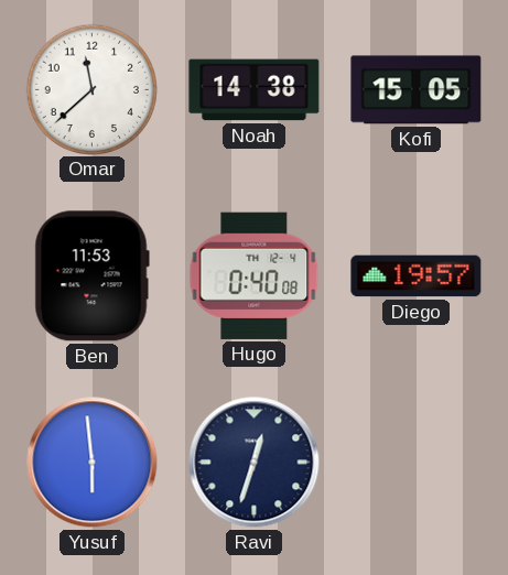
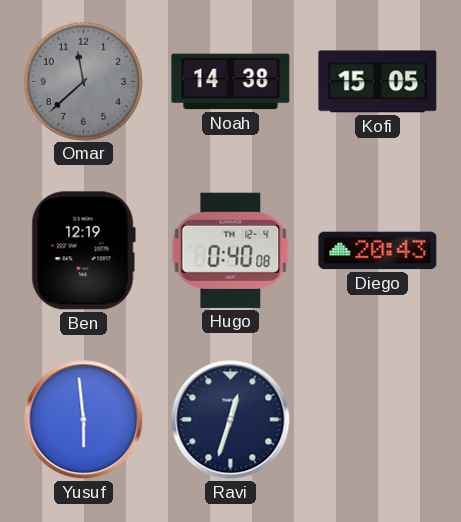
Omar dial: white -> grey (83, 81)
Ben: 11:53 -> 12:19 (83, 251)
Diego: 19:57 -> 20:43 (378, 251)
